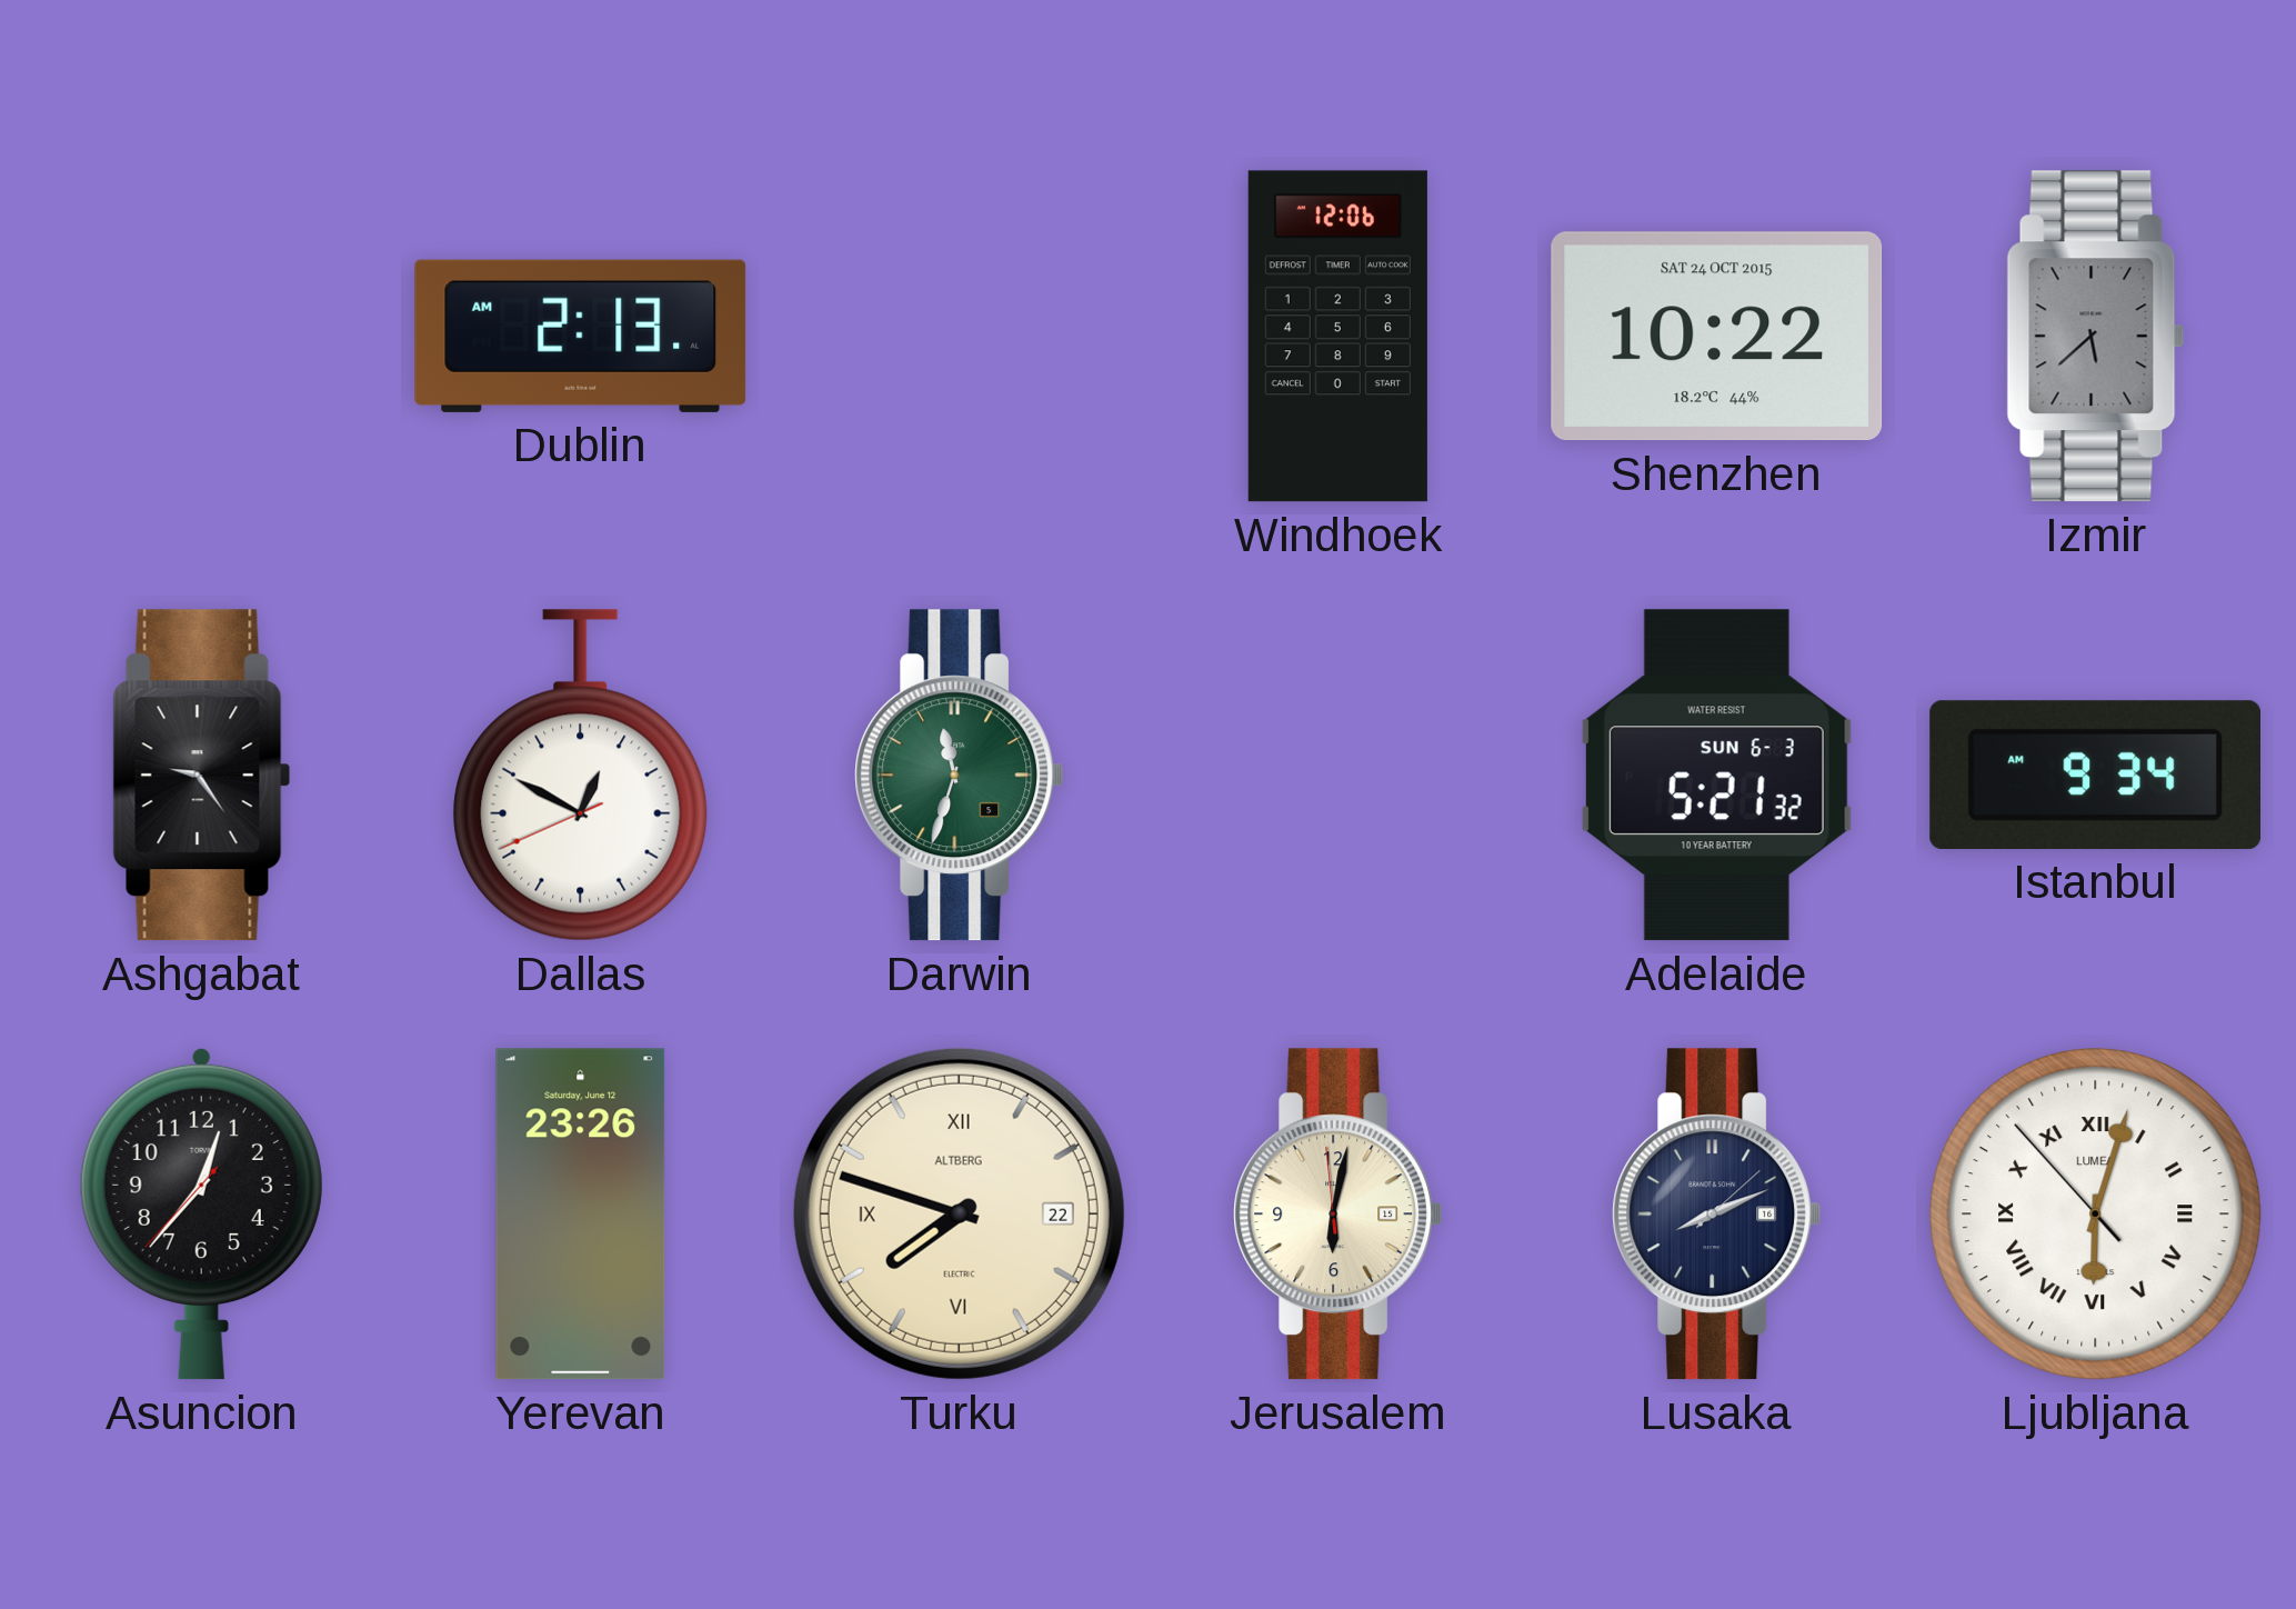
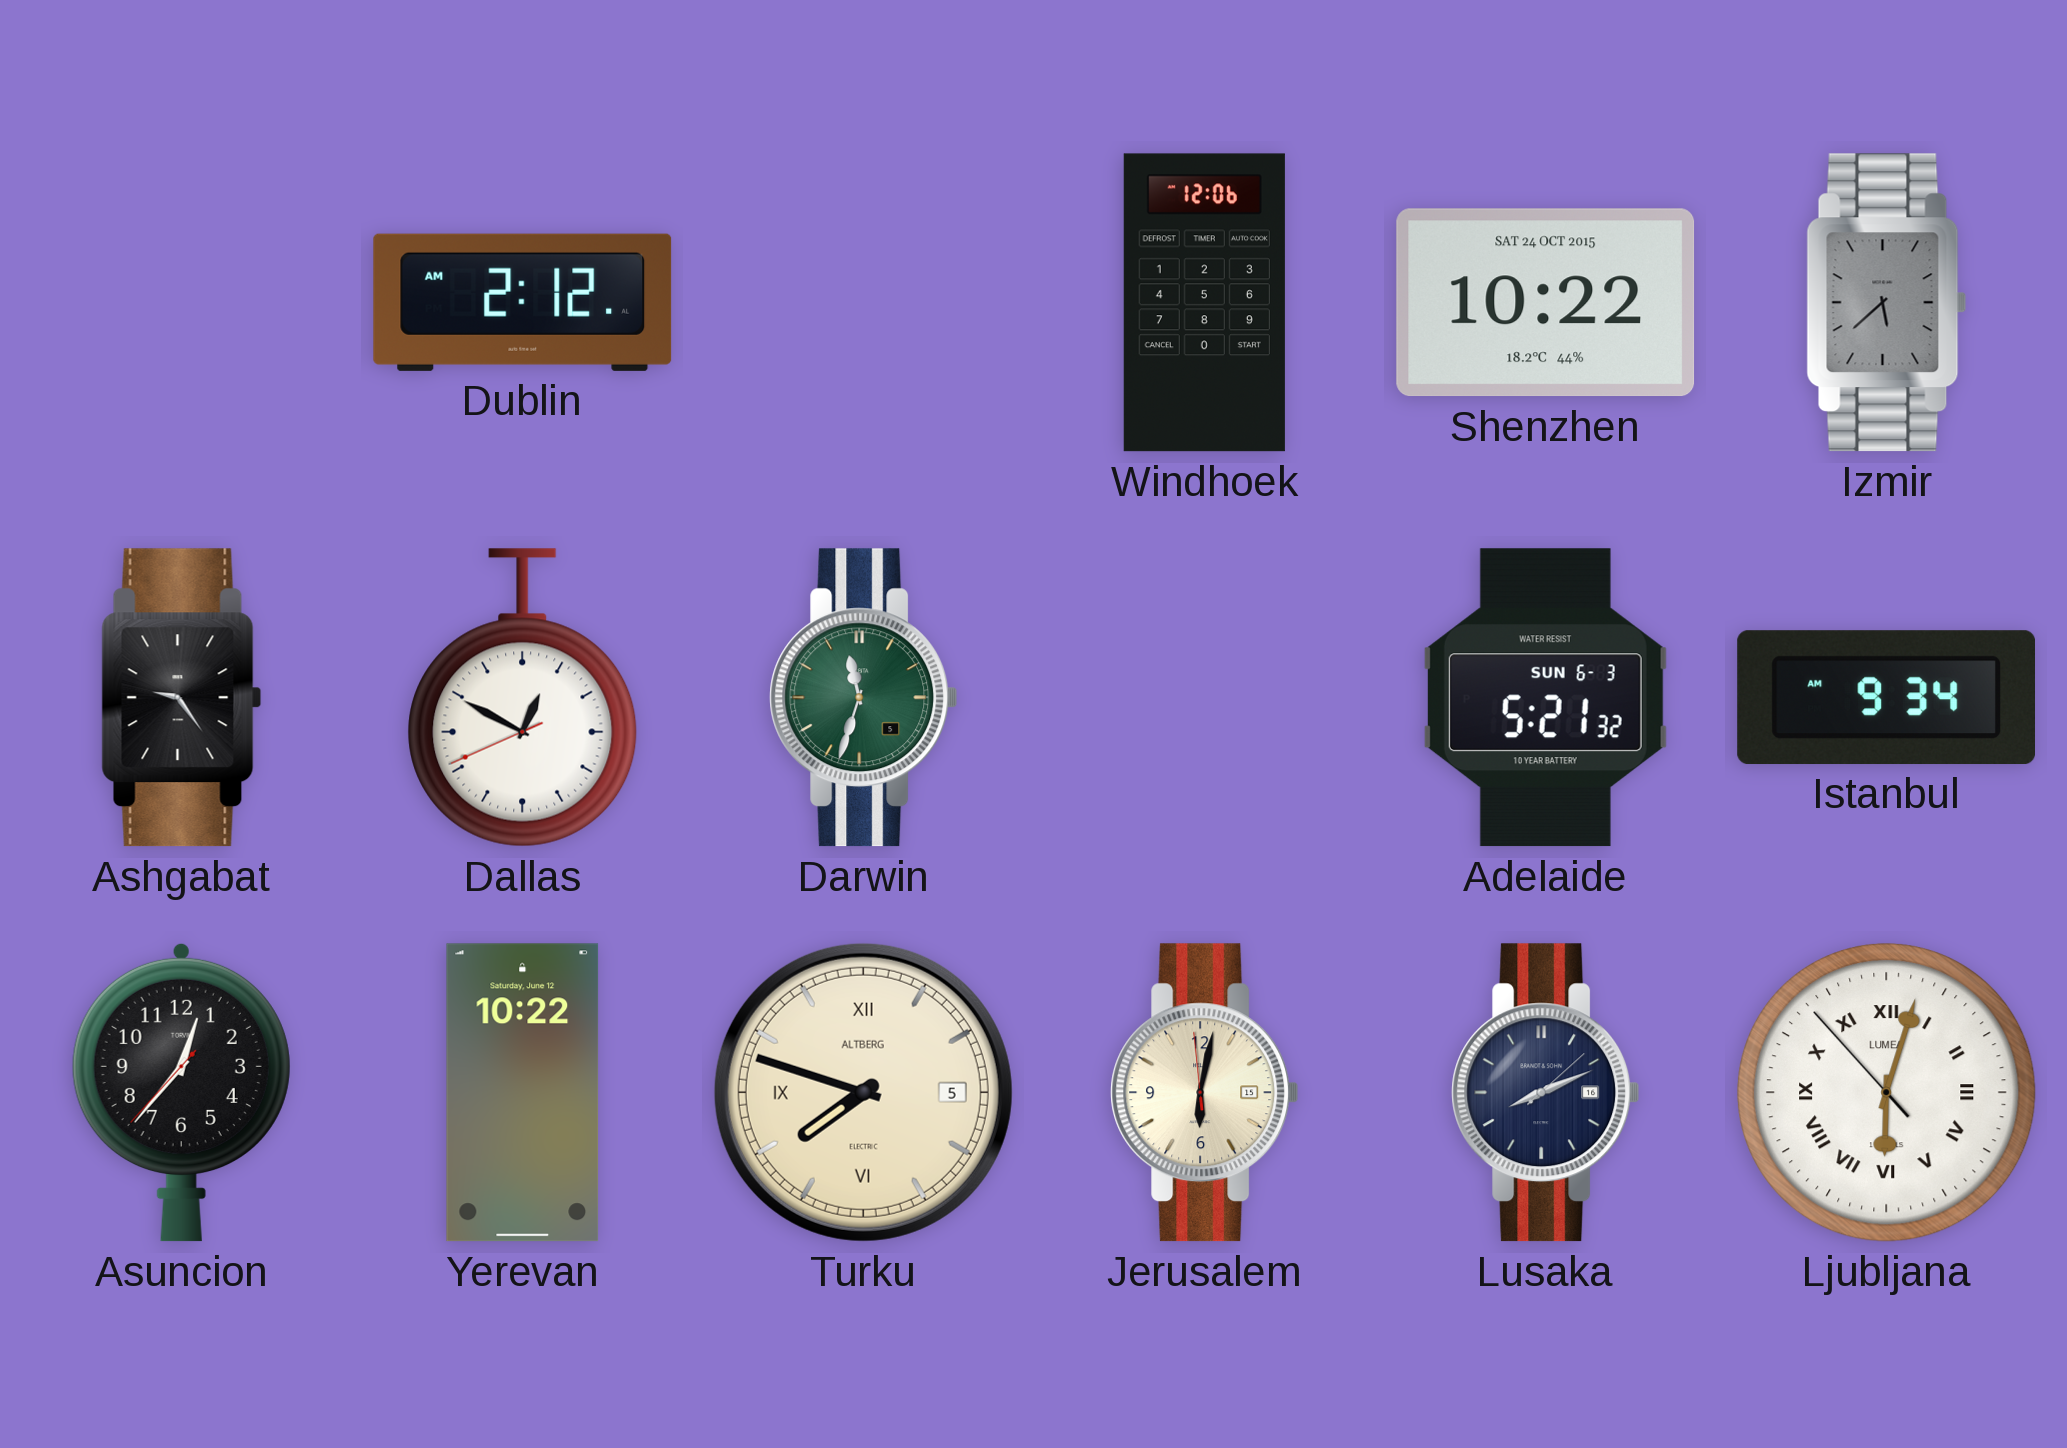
Dublin: 2:13 -> 2:12 (523, 302)
Yerevan: 23:26 -> 10:22 (523, 1093)
Turku date: 22 -> 5 (863, 1092)
